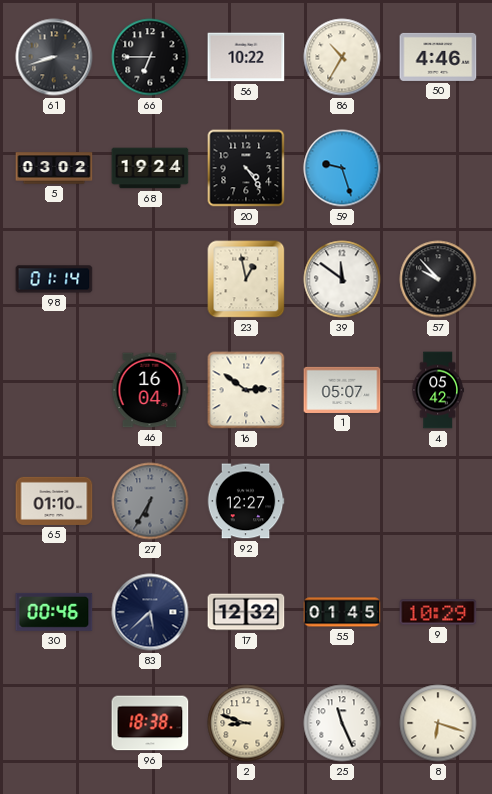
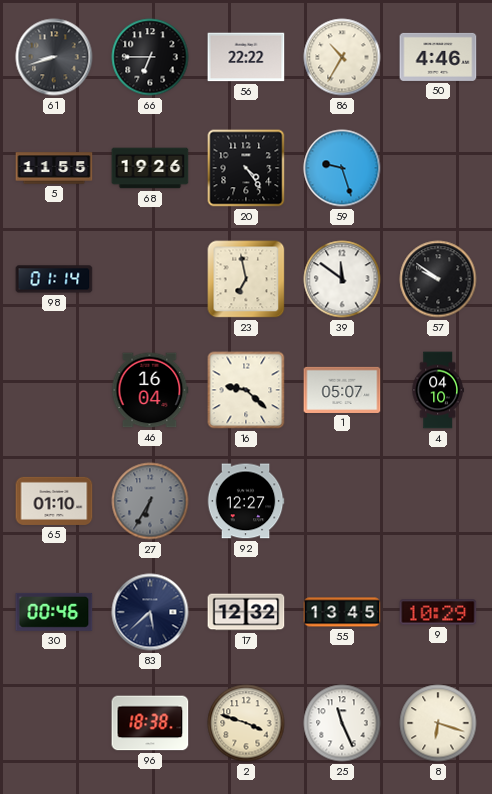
56: 10:22 -> 22:22 (246, 57)
5: 03:02 -> 11:55 (54, 168)
68: 19:24 -> 19:26 (150, 168)
23: 12:58 -> 6:58 (246, 279)
57: 9:53 -> 9:51 (438, 279)
16: 2:51 -> 9:22 (246, 390)
4: 05:42 -> 04:10 (438, 390)
55: 01:45 -> 13:45 (342, 612)
2: 8:48 -> 3:48 (246, 723)
